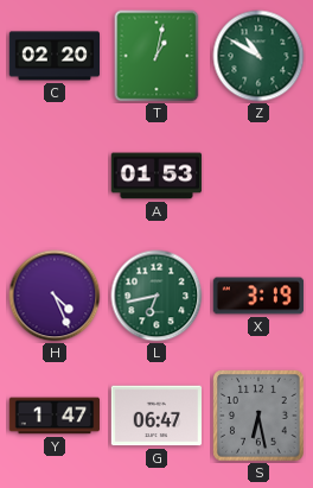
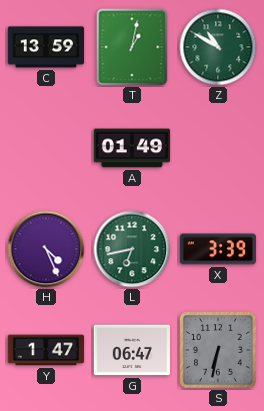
C: 02:20 -> 13:59 (46, 47)
A: 01:53 -> 01:49 (132, 148)
X: 3:19 -> 3:39 (218, 249)
S: 6:28 -> 6:32 (218, 350)
